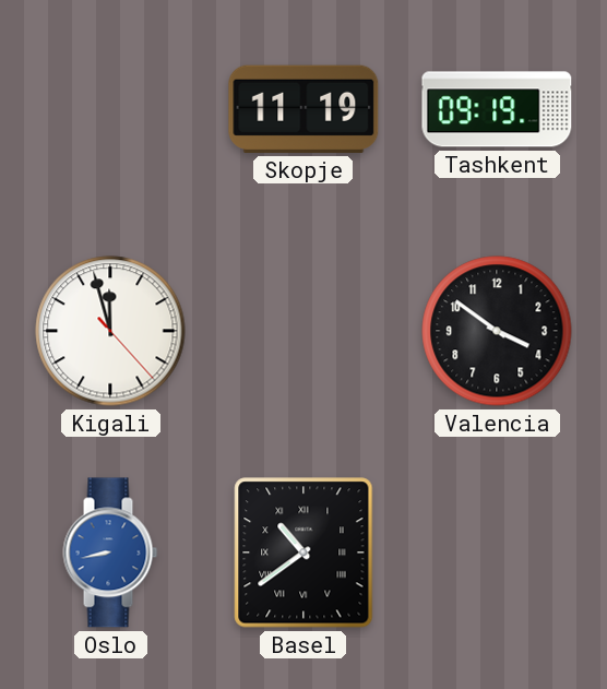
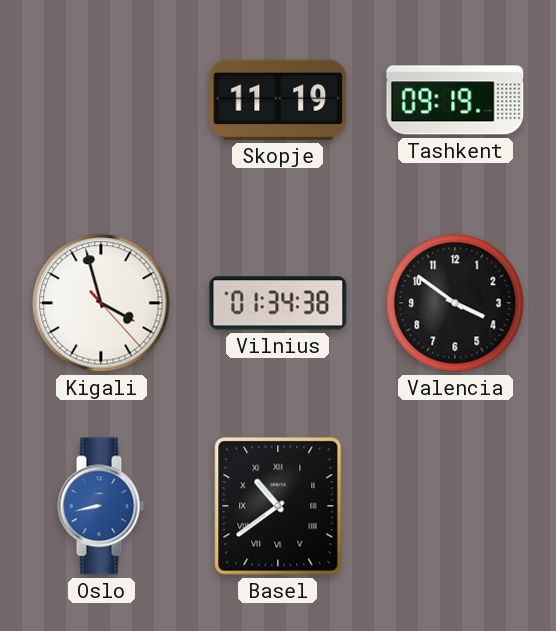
Kigali: 11:57 -> 3:57 (101, 303)
Vilnius: none -> 01:34 (278, 303)
